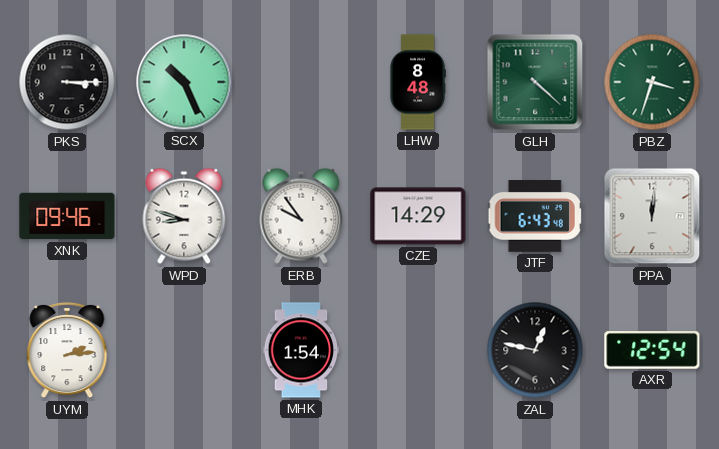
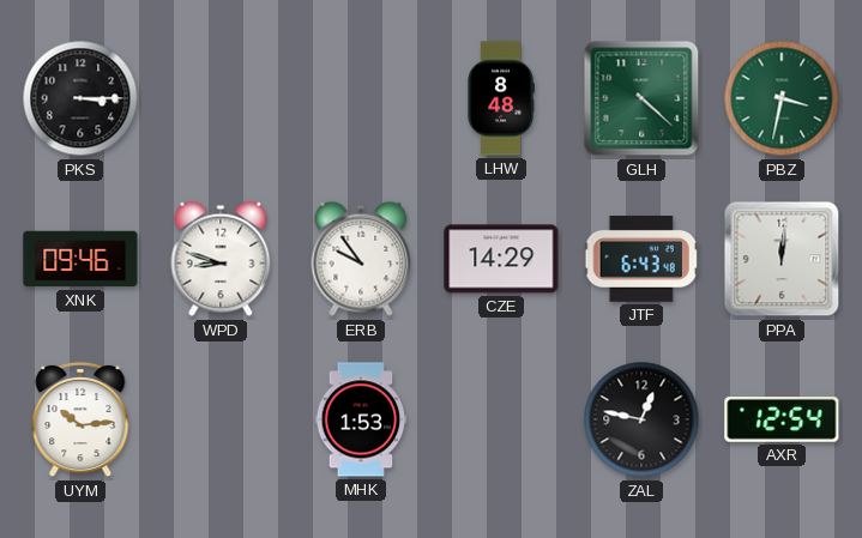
SCX: 10:26 -> none (184, 82)
PBZ: 3:33 -> 3:32 (782, 98)
UYM: 2:14 -> 10:14 (80, 419)
MHK: 1:54 -> 1:53 (361, 419)
